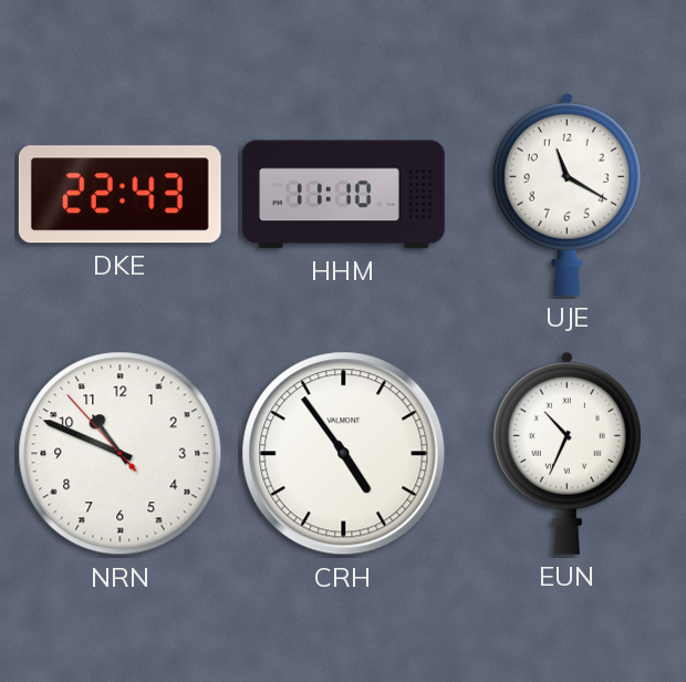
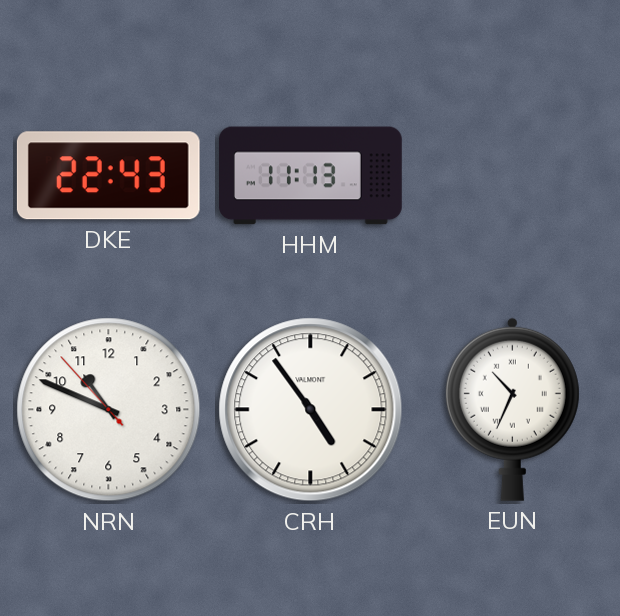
HHM: 11:10 -> 11:13 (311, 176)
UJE: 11:20 -> none (567, 194)
